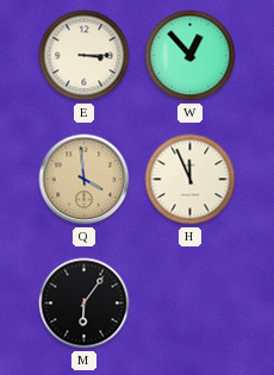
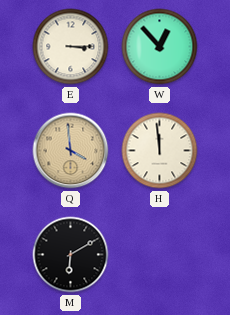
H: 11:56 -> 11:59 (160, 151)
M: 6:06 -> 6:10 (71, 255)
